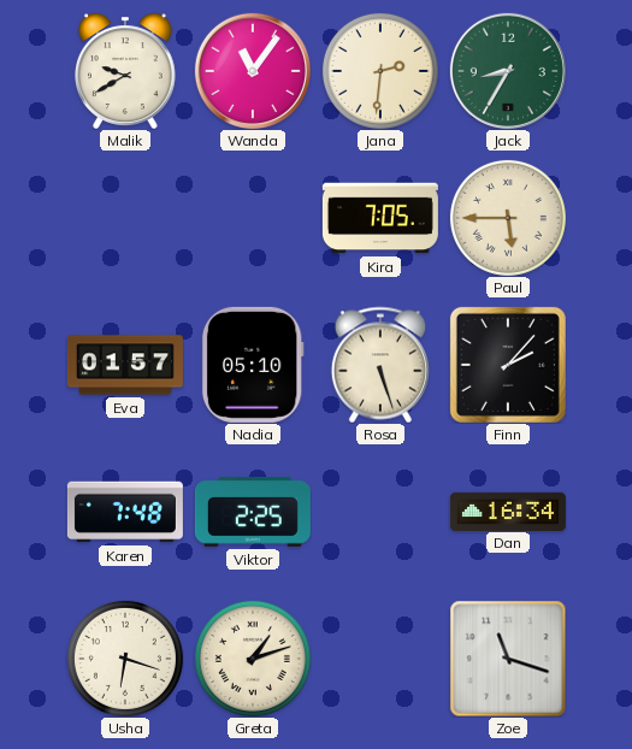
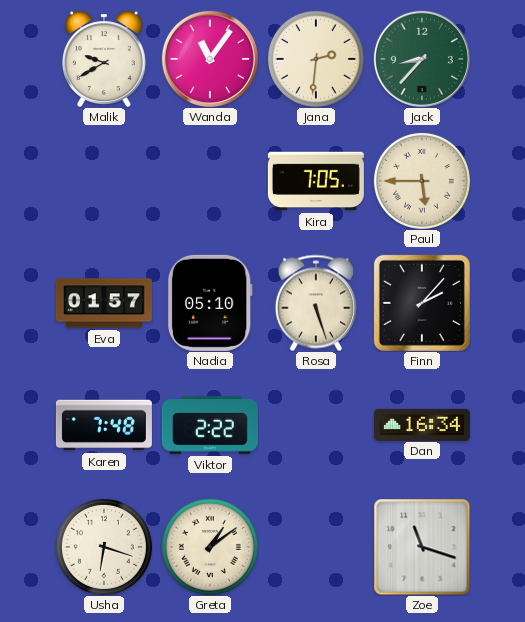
Jack: 8:35 -> 8:37 (422, 59)
Viktor: 2:25 -> 2:22 (210, 425)
Greta: 1:12 -> 1:09 (210, 547)
